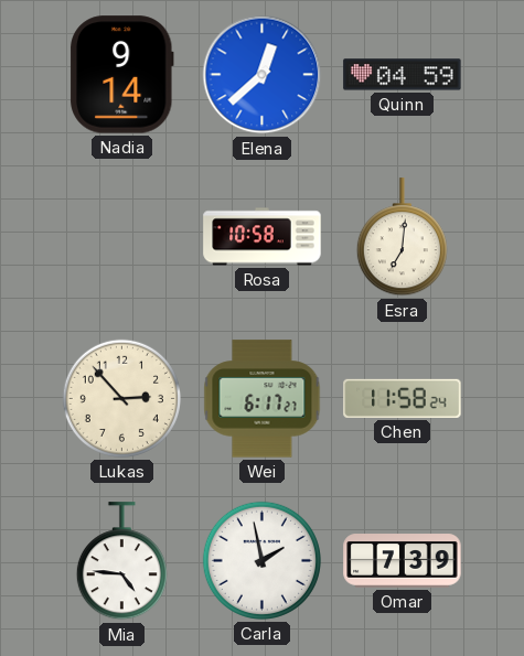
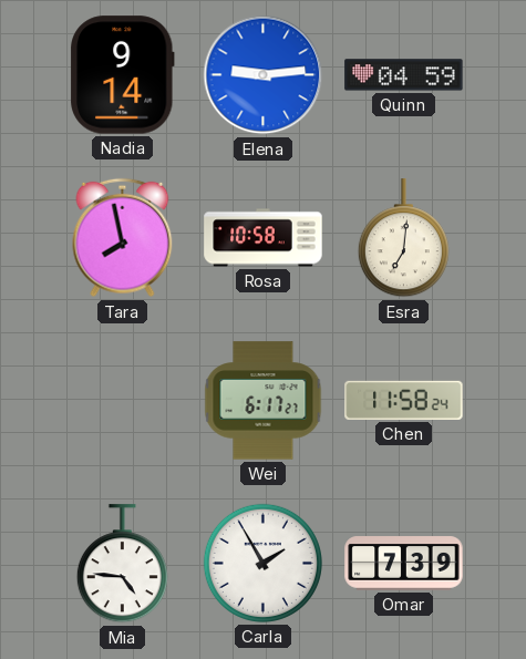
Elena: 12:38 -> 9:14 (264, 75)
Tara: none -> 7:58 (123, 238)
Lukas: 2:53 -> none (121, 398)
Carla: 1:58 -> 1:55 (262, 563)
